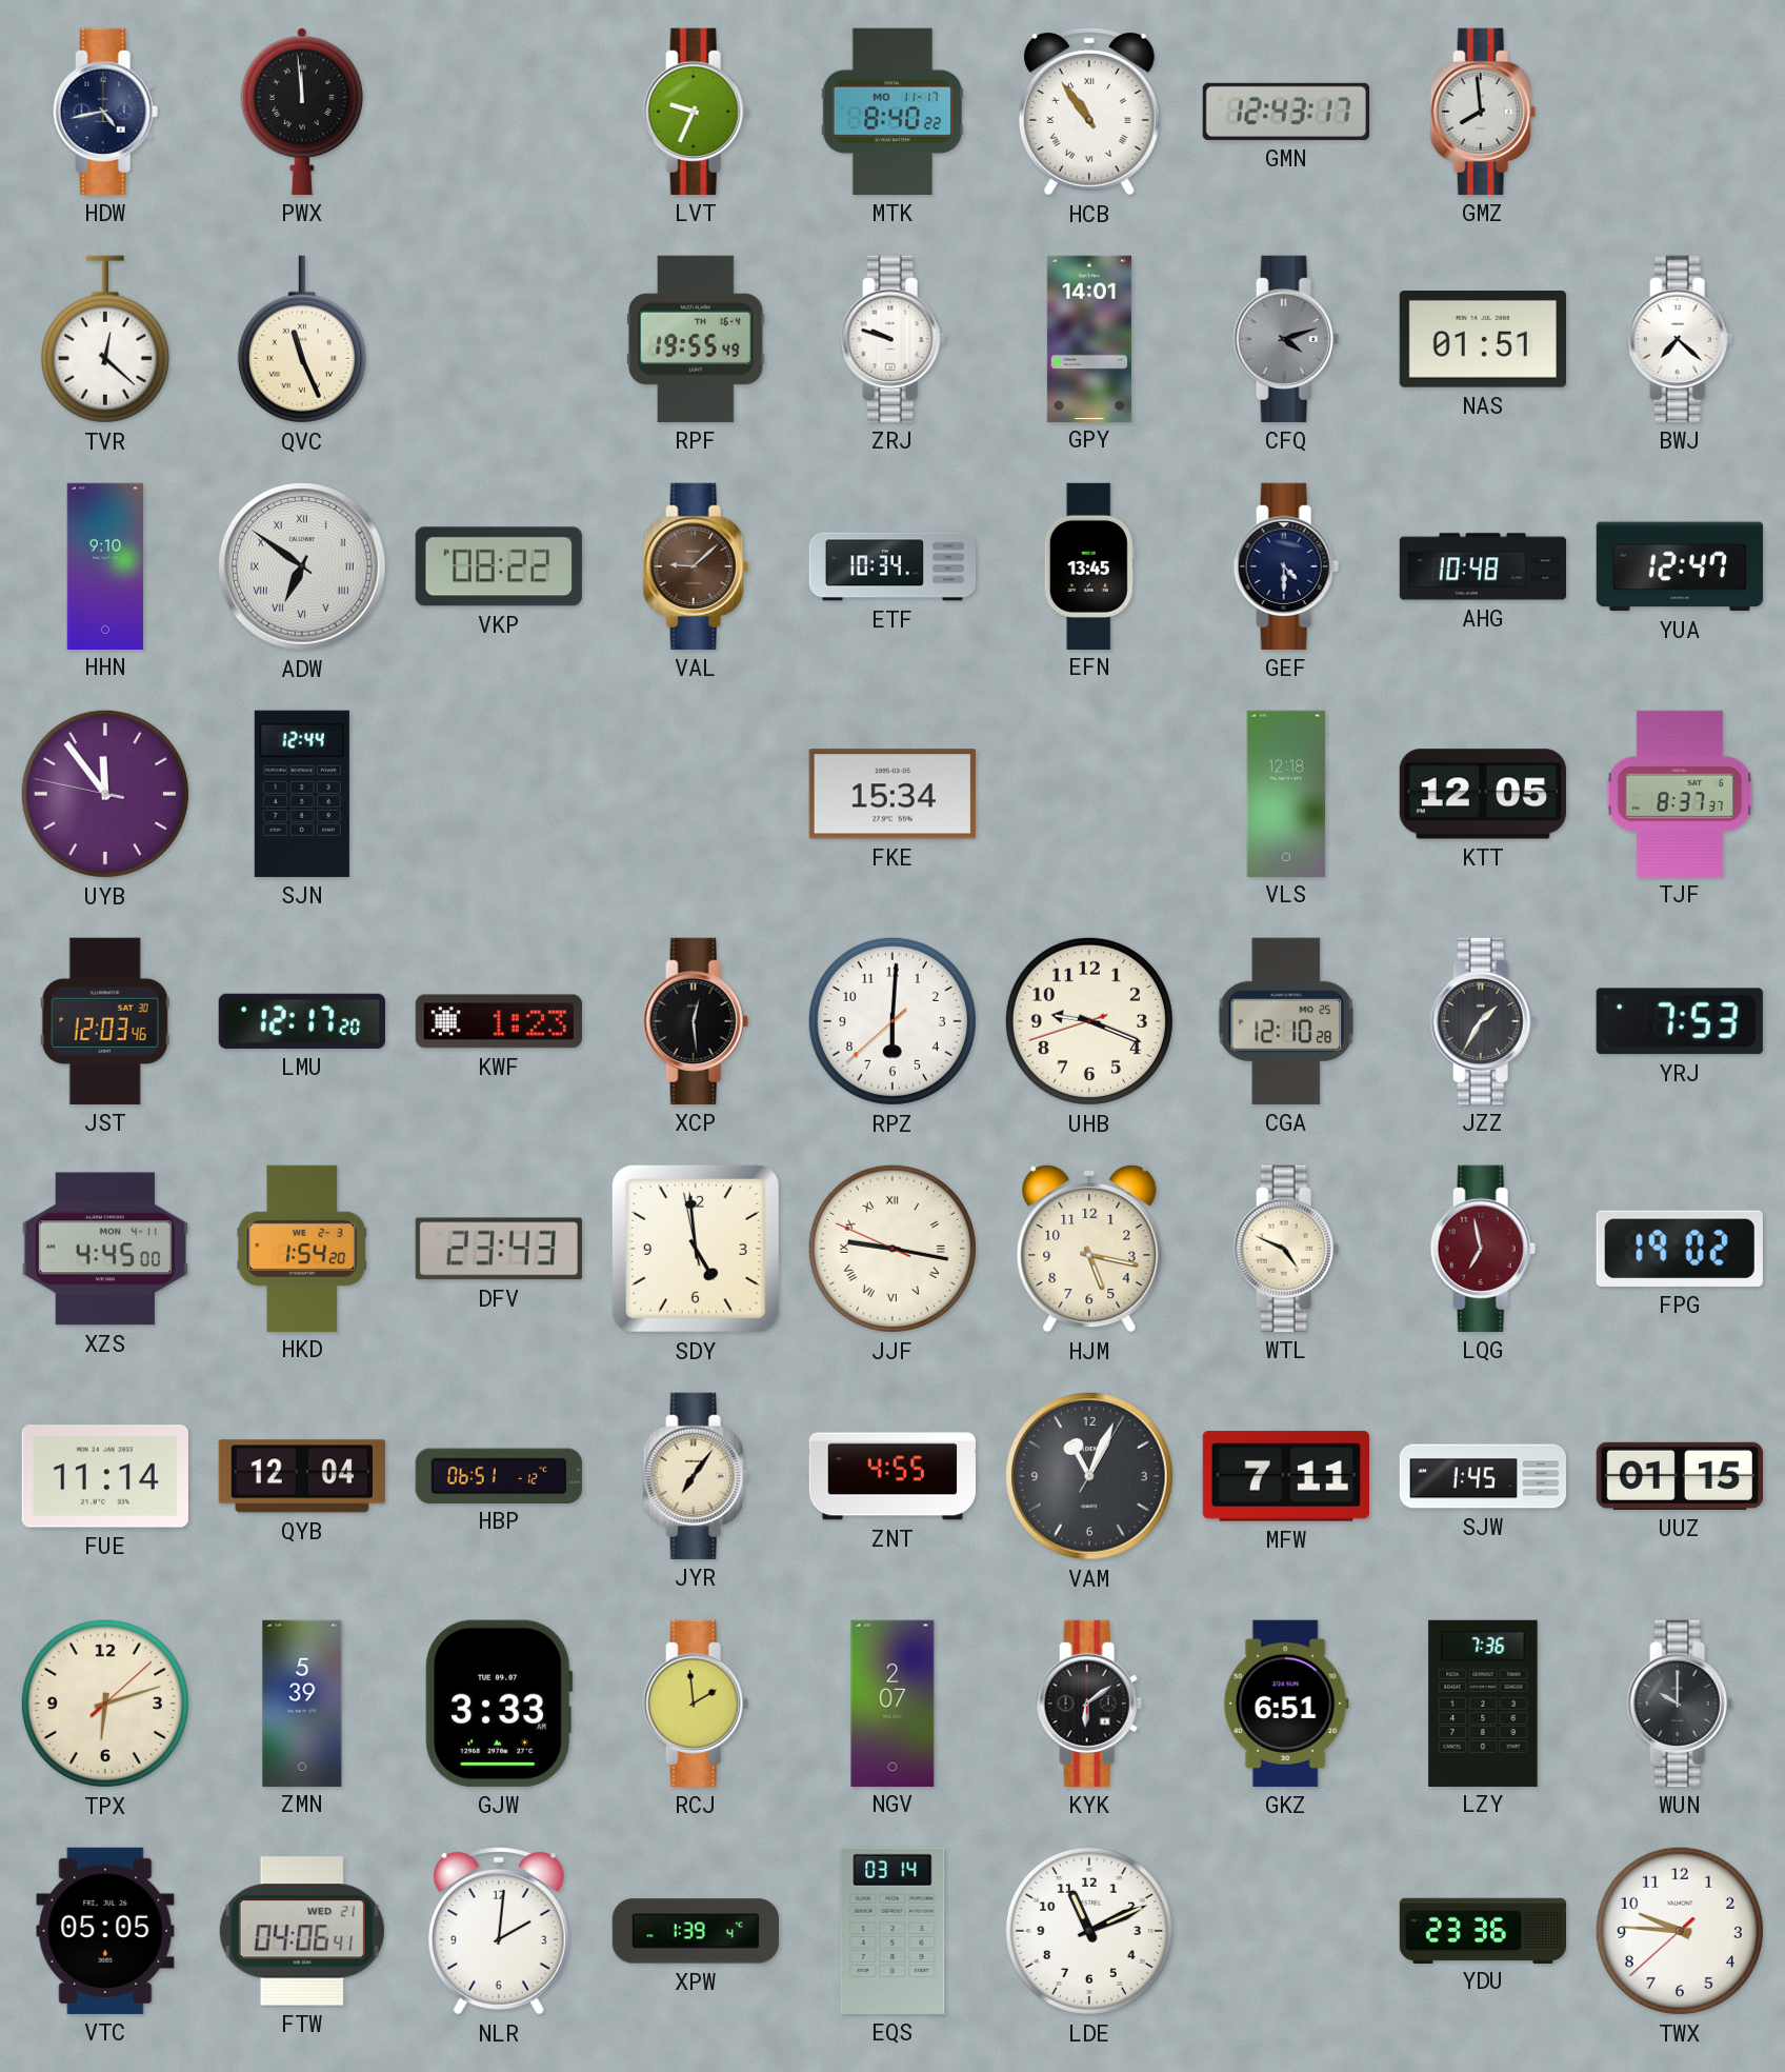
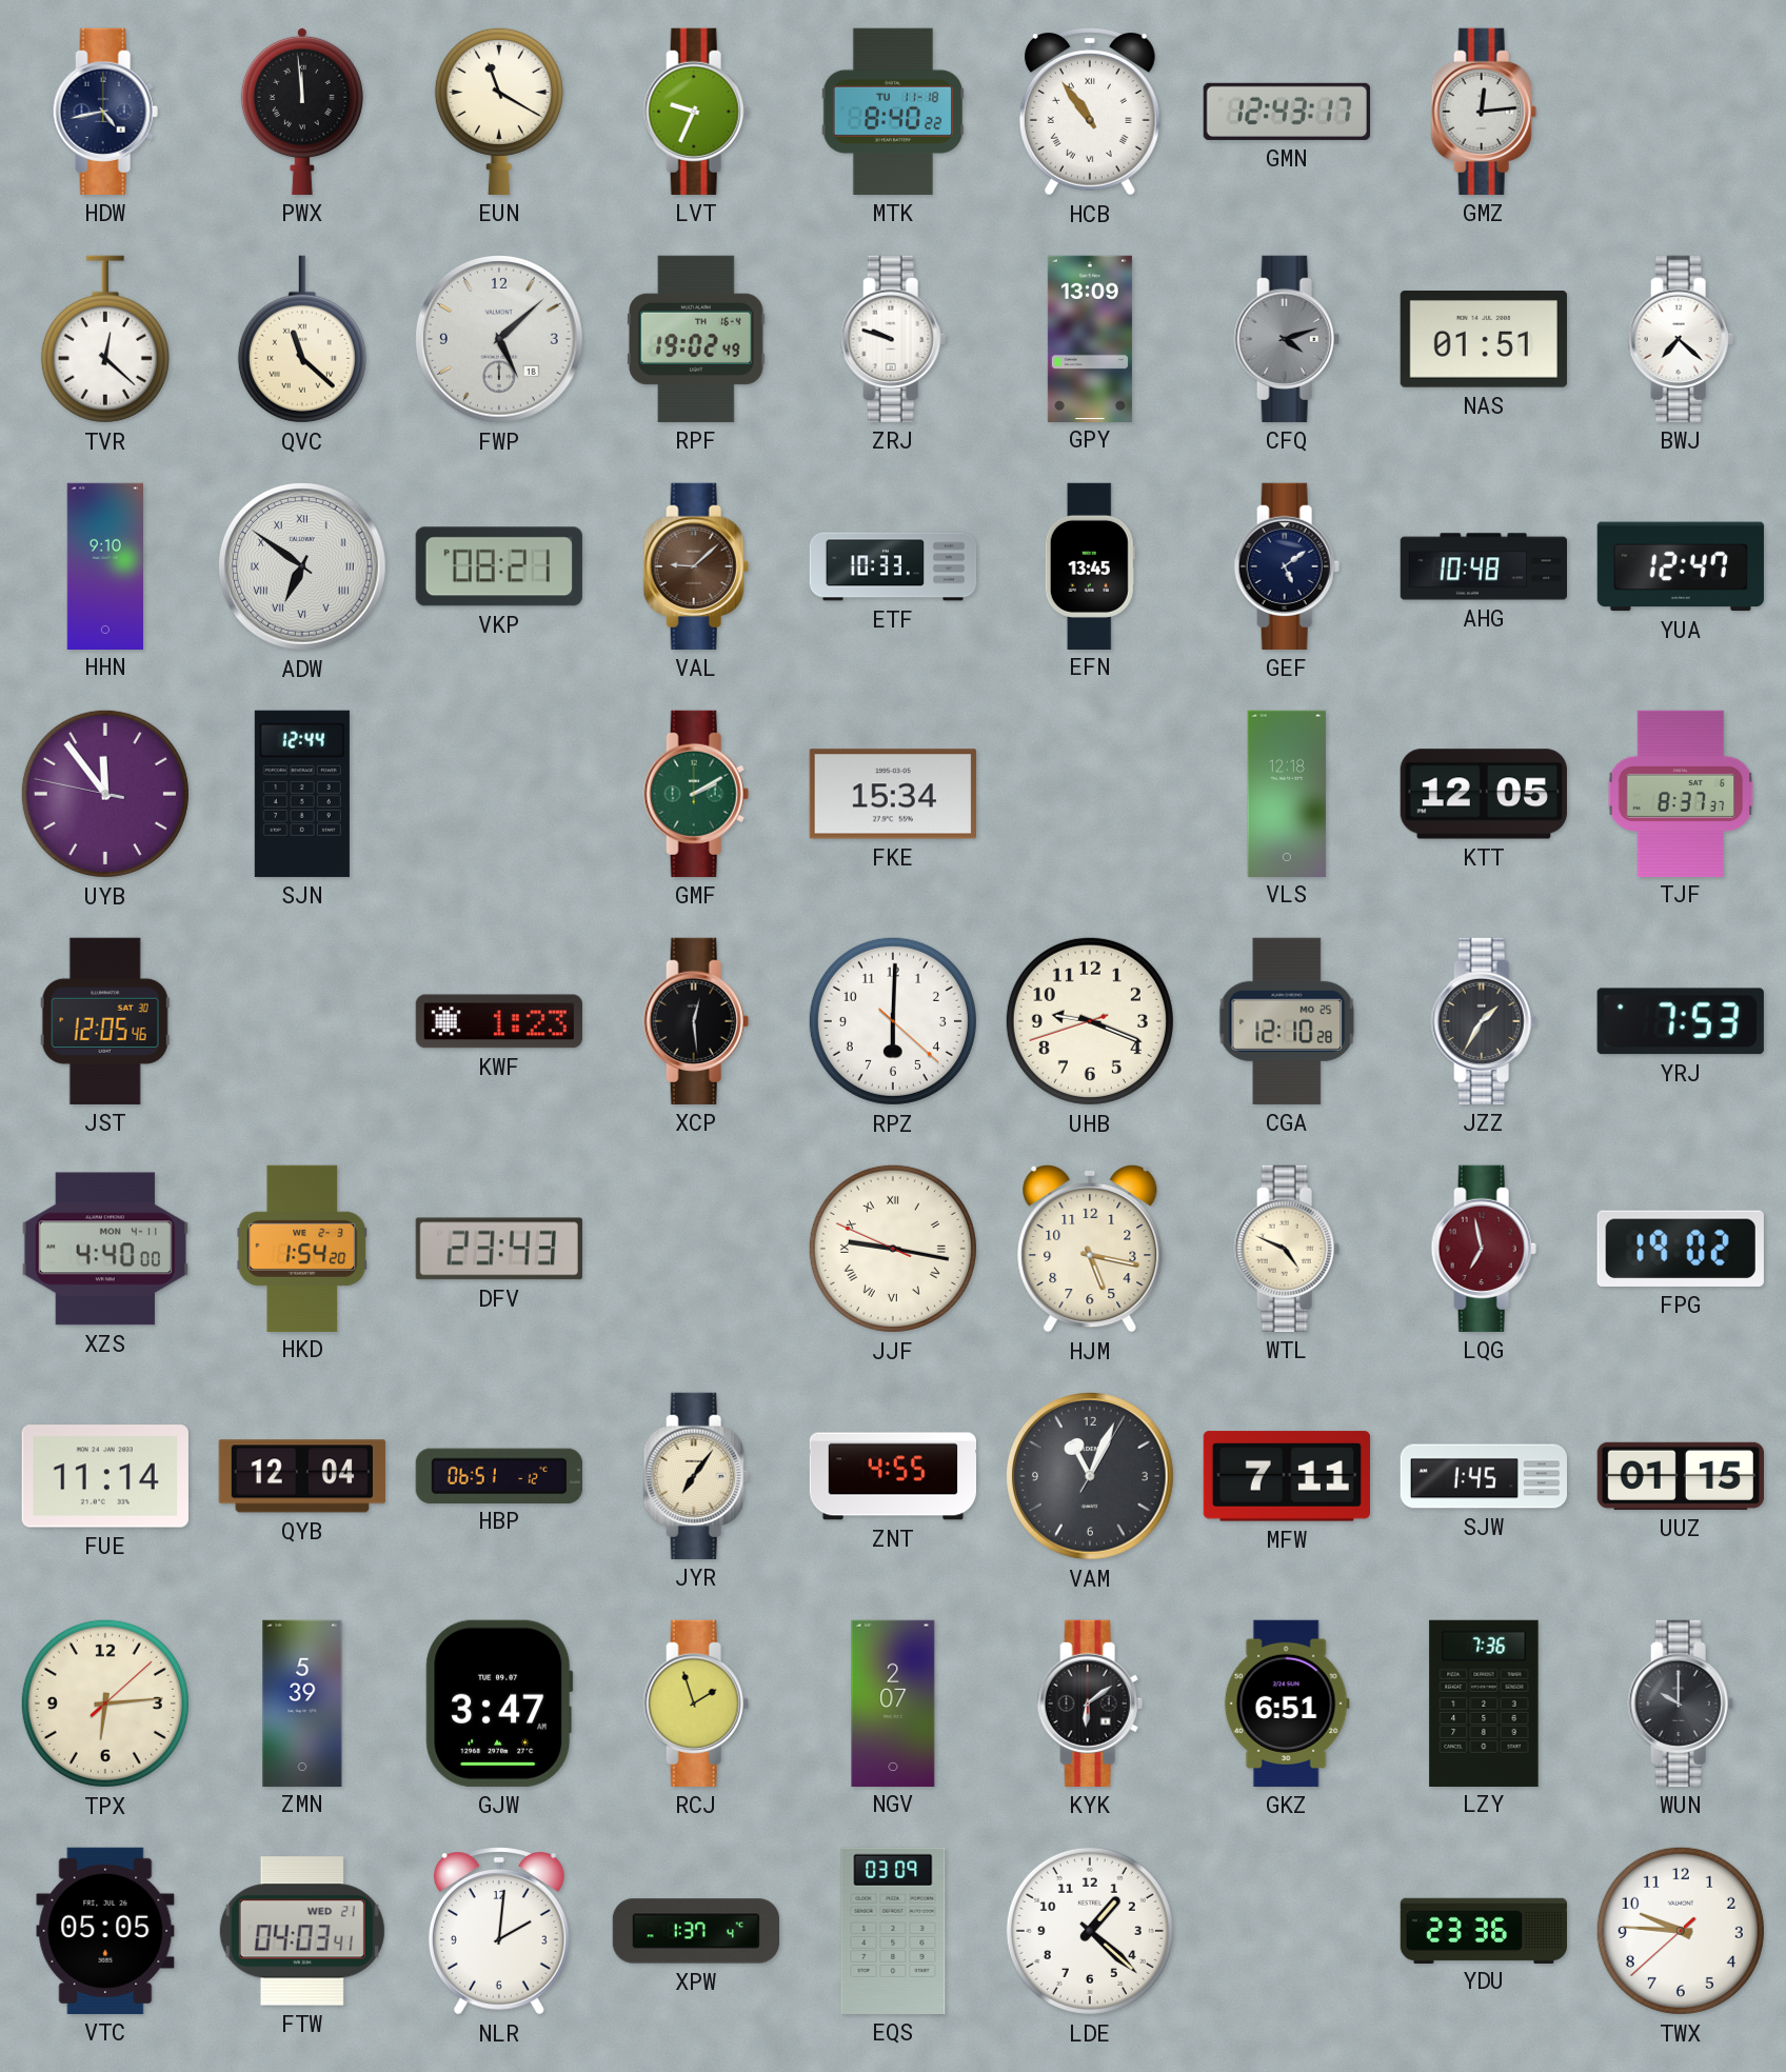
EUN: none -> 11:20 (499, 111)
MTK date: MO 11-17 -> TU 11-18 (893, 112)
GMZ: 7:59 -> 12:14 (1484, 112)
QVC: 11:26 -> 11:22 (302, 339)
FWP: none -> 5:08 (500, 340)
RPF: 19:55 -> 19:02 (697, 339)
GPY: 14:01 -> 13:09 (1090, 338)
VKP: 08:22 -> 08:21 (499, 566)
ETF: 10:34 -> 10:33 (893, 566)
GEF: 4:30 -> 5:09 (1287, 566)
GMF: none -> 2:10 (696, 794)
JST: 12:03 -> 12:05 (105, 1021)
LMU: 12:17 -> none (302, 1021)
RPZ: 6:00:38 -> 6:00:22 (893, 1021)
XZS: 4:45 -> 4:40 (105, 1249)
SDY: 4:58 -> none (696, 1249)
TPX: 6:12 -> 6:14 (105, 1704)
GJW: 3:33 -> 3:47 (499, 1704)
RCJ: 1:59 -> 1:57 (696, 1704)
FTW: 04:06 -> 04:03 (302, 1931)
XPW: 1:39 -> 1:37 (695, 1931)
EQS: 03:14 -> 03:09 (893, 1931)
LDE: 11:11 -> 1:22 (1090, 1931)
